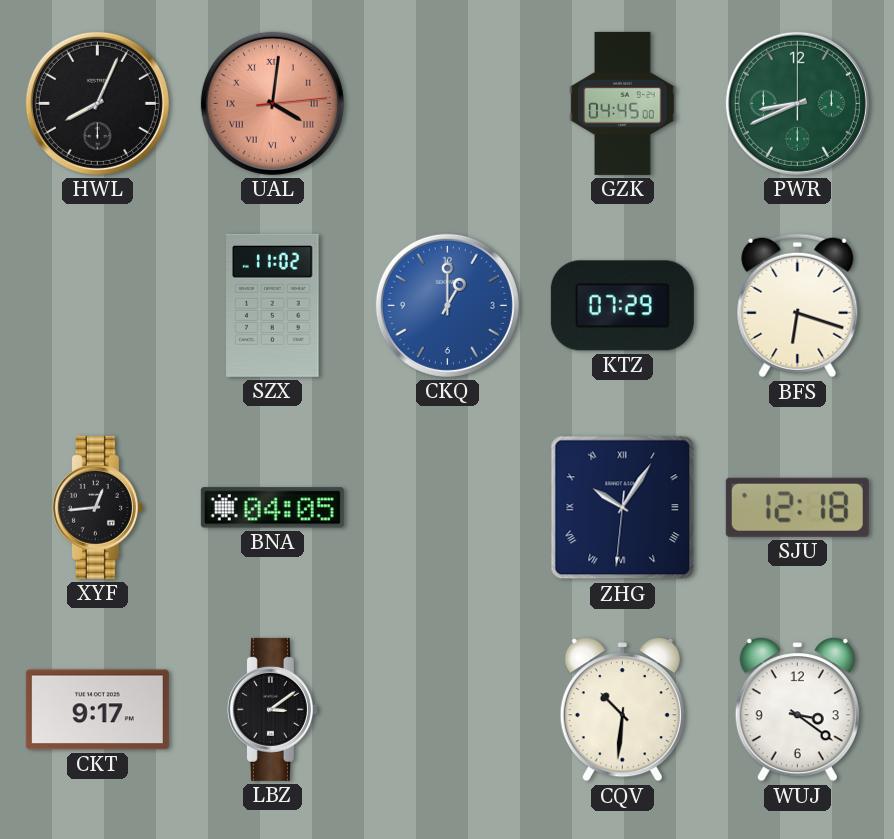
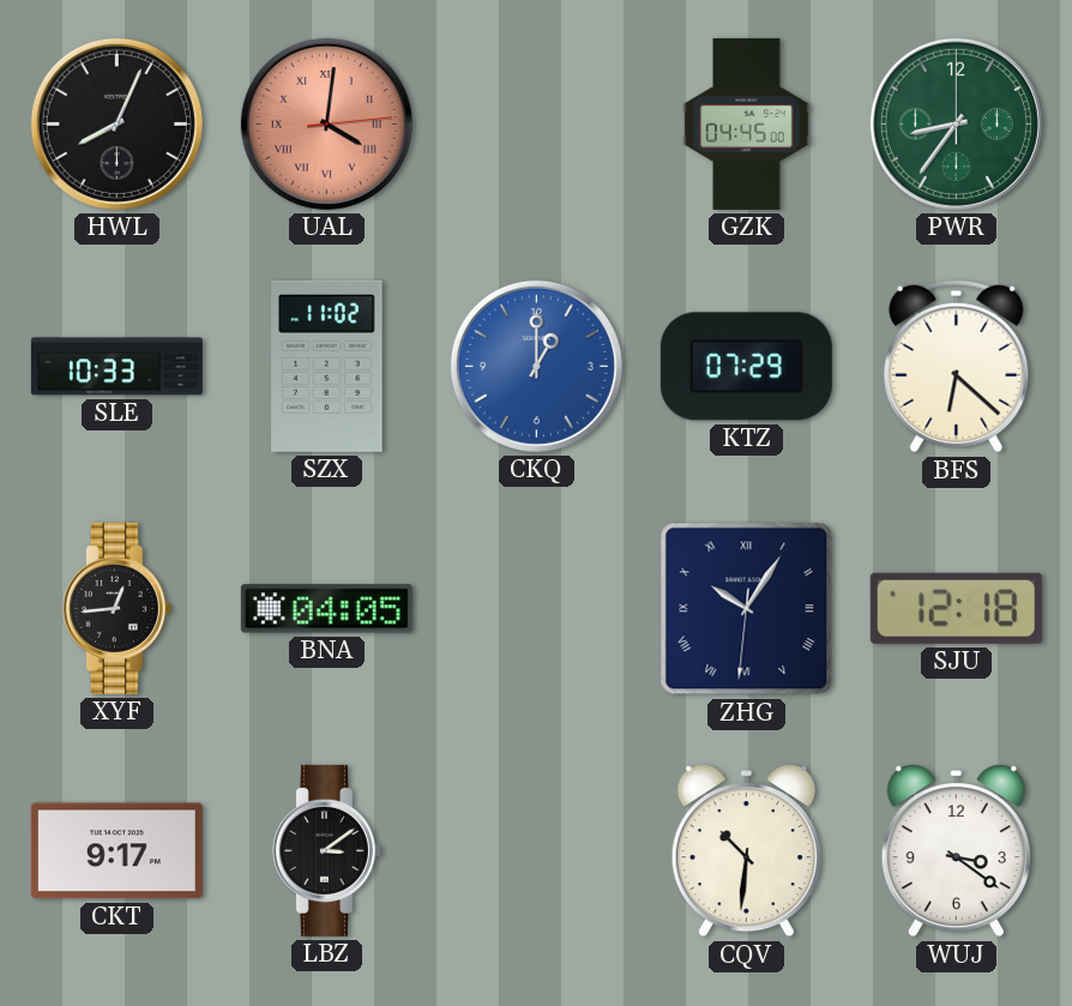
PWR: 8:41 -> 8:36 (956, 124)
SLE: none -> 10:33 (116, 367)
BFS: 6:18 -> 6:22 (957, 367)
